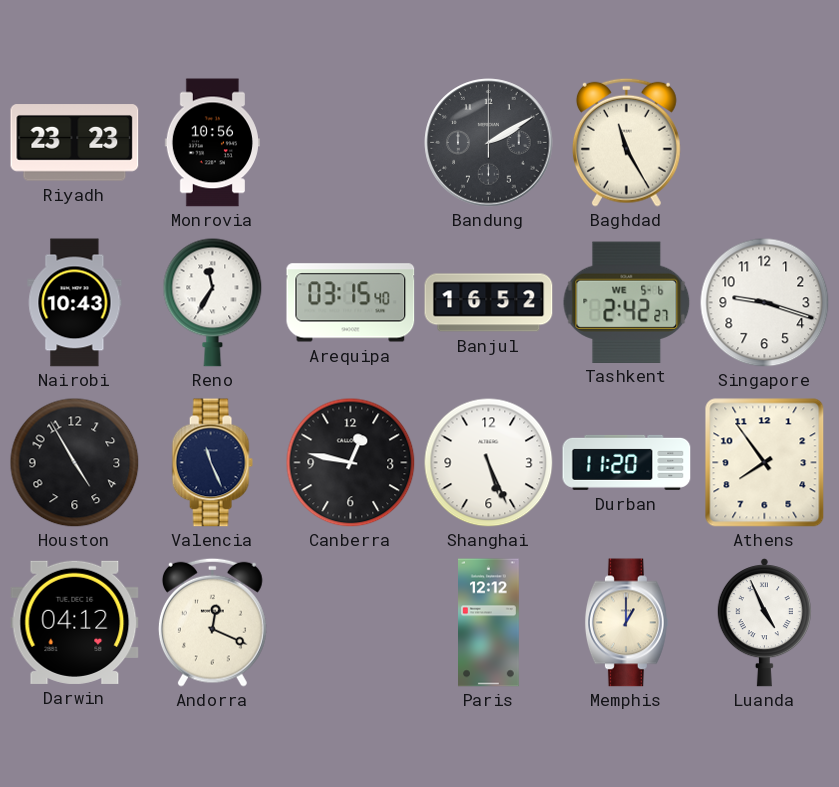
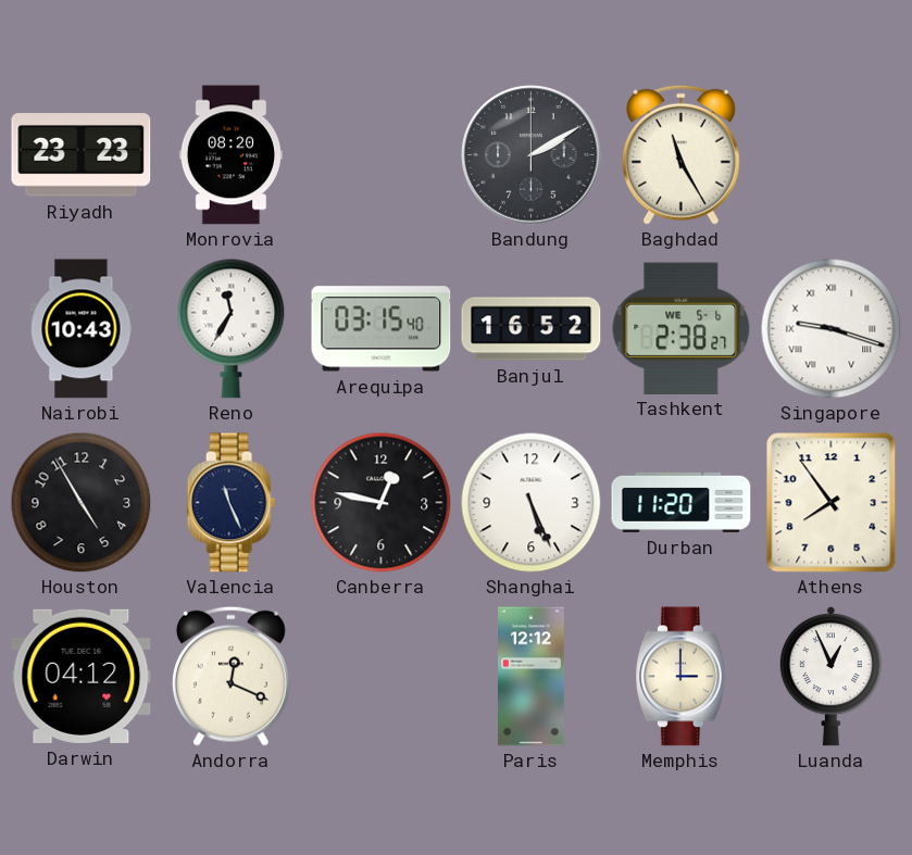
Monrovia: 10:56 -> 08:20 (230, 155)
Tashkent: 2:42 -> 2:38 (680, 328)
Singapore numerals: Arabic -> Roman (830, 328)
Memphis: 1:00 -> 3:00 (680, 677)
Luanda: 4:56 -> 12:56 (830, 677)
